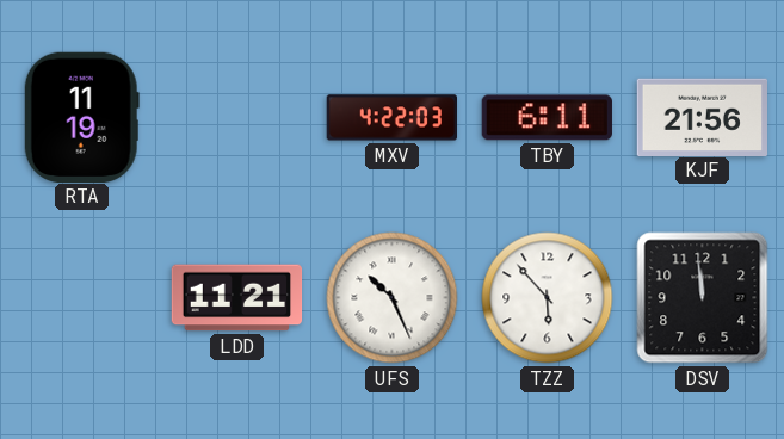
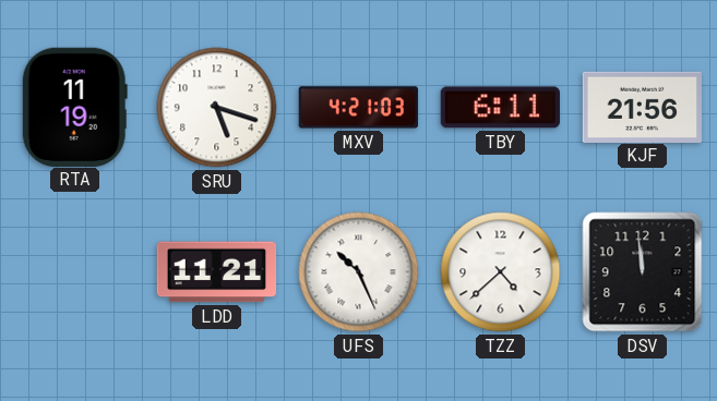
SRU: none -> 5:18 (217, 108)
MXV: 4:22 -> 4:21 (358, 108)
TZZ: 5:53 -> 4:38 (501, 272)
